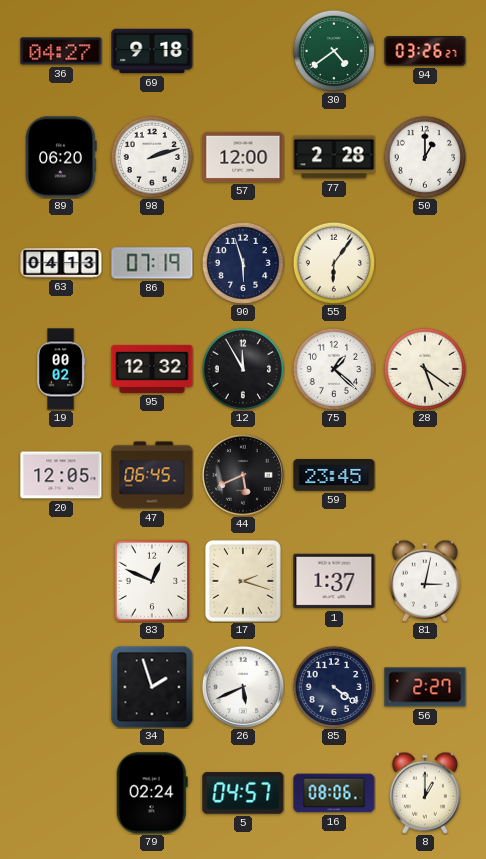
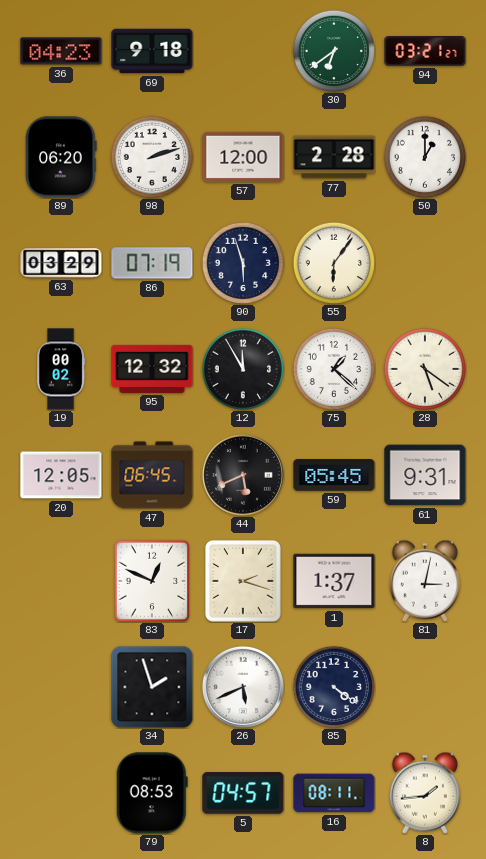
36: 04:27 -> 04:23 (61, 51)
30: 4:39 -> 6:39 (333, 50)
94: 03:26 -> 03:21 (425, 52)
63: 04:13 -> 03:29 (61, 263)
59: 23:45 -> 05:45 (334, 475)
61: none -> 9:31 (425, 475)
56: 2:27 -> none (425, 687)
79: 02:24 -> 08:53 (152, 793)
16: 08:06 -> 08:11 (334, 793)
8: 1:00 -> 1:44 (425, 793)
